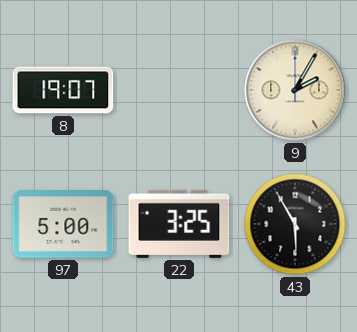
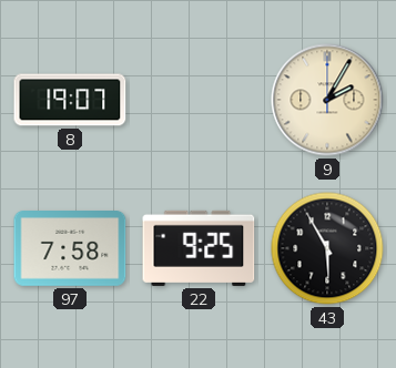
97: 5:00 -> 7:58 (70, 249)
22: 3:25 -> 9:25 (199, 248)
